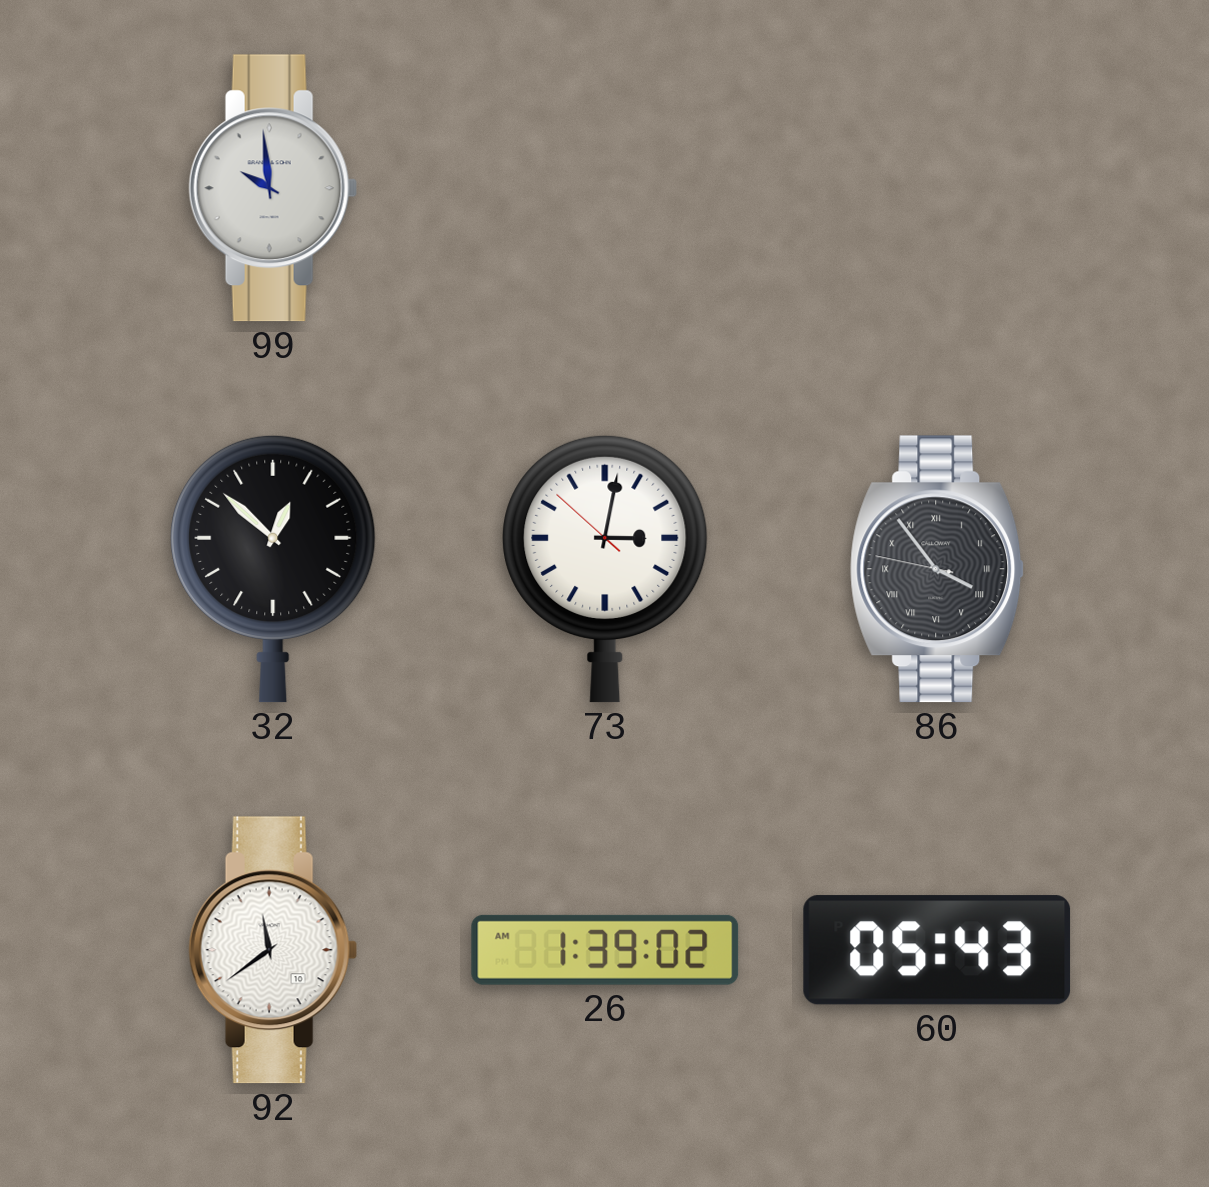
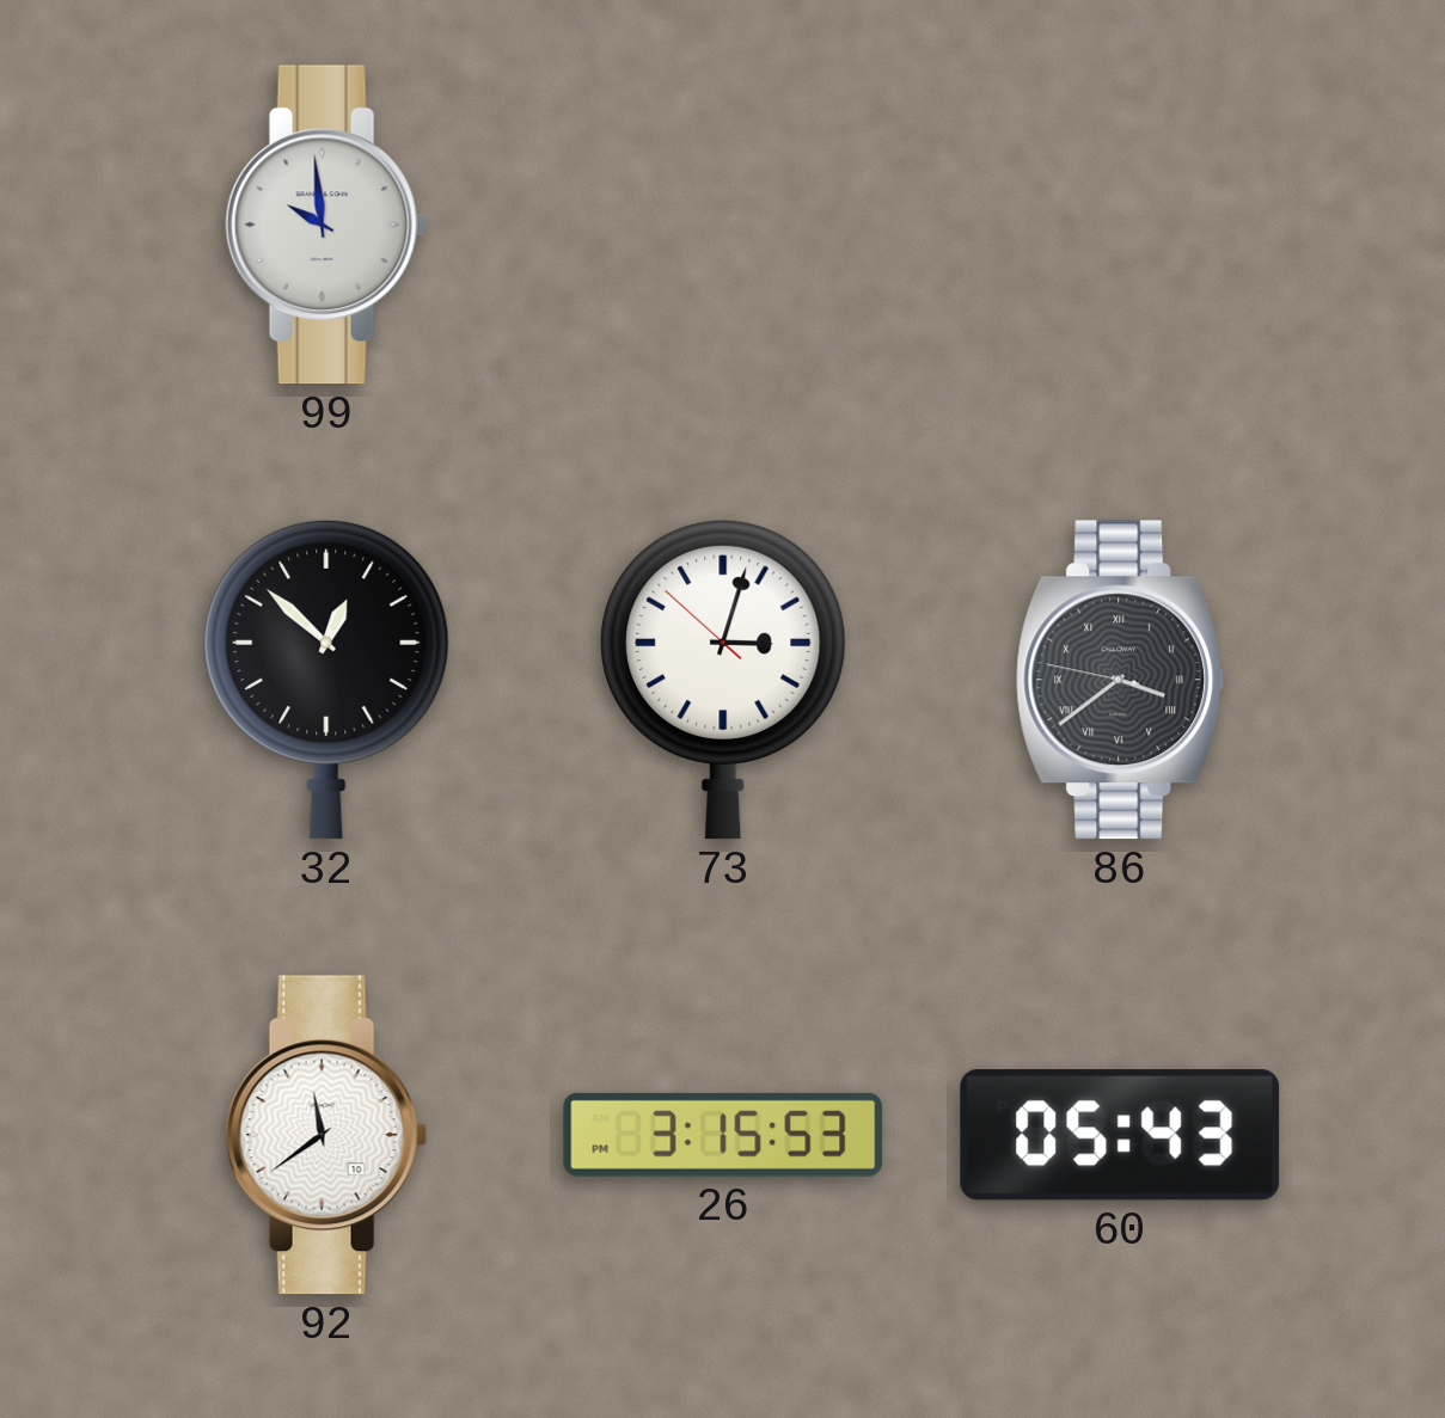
73: 3:01 -> 3:02 (723, 680)
86: 3:53 -> 3:38 (1120, 680)
26: 1:39 -> 3:15 (723, 1135)
